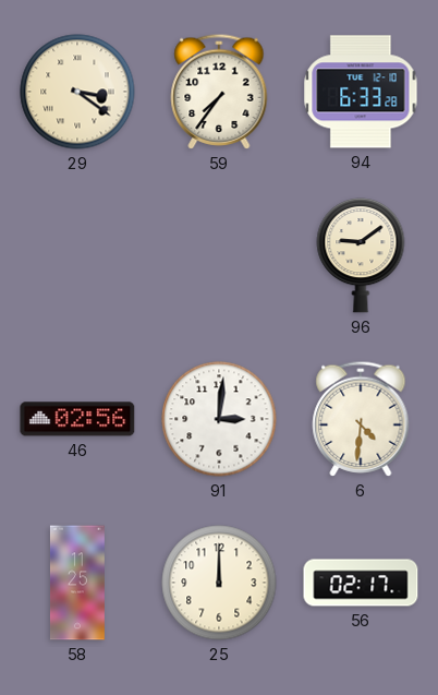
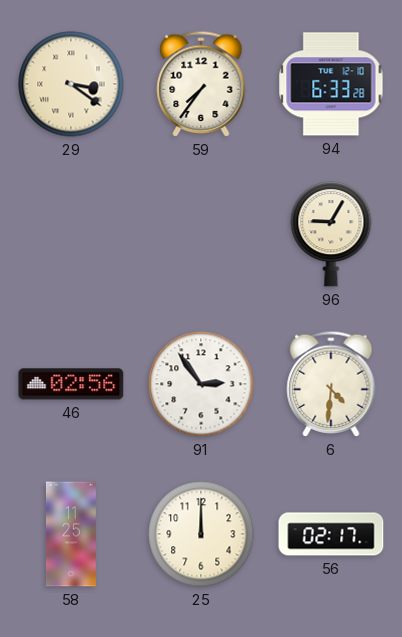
96: 9:09 -> 9:05 (331, 235)
91: 3:01 -> 2:54 (201, 384)
